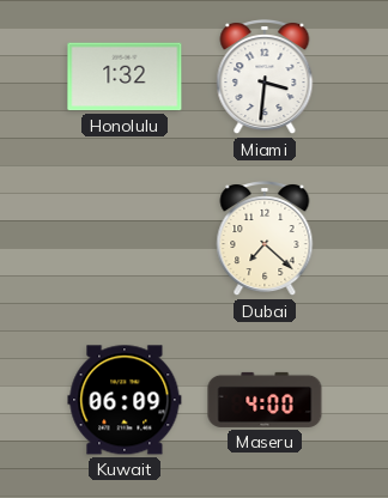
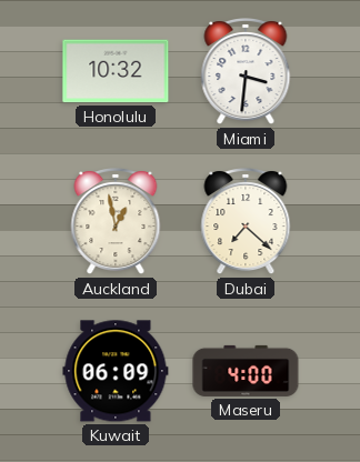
Honolulu: 1:32 -> 10:32 (116, 71)
Auckland: none -> 12:58 (116, 222)
